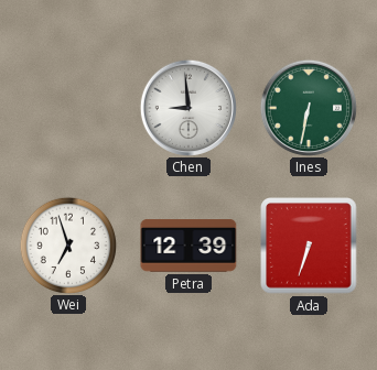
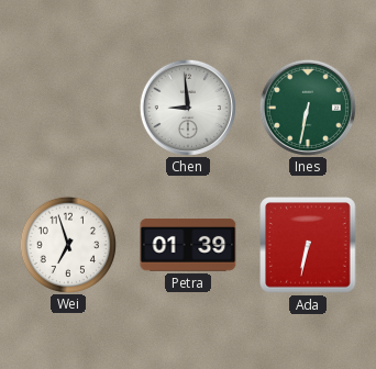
Petra: 12:39 -> 01:39 (188, 246)
Ada: 6:33 -> 6:32 (308, 245)
